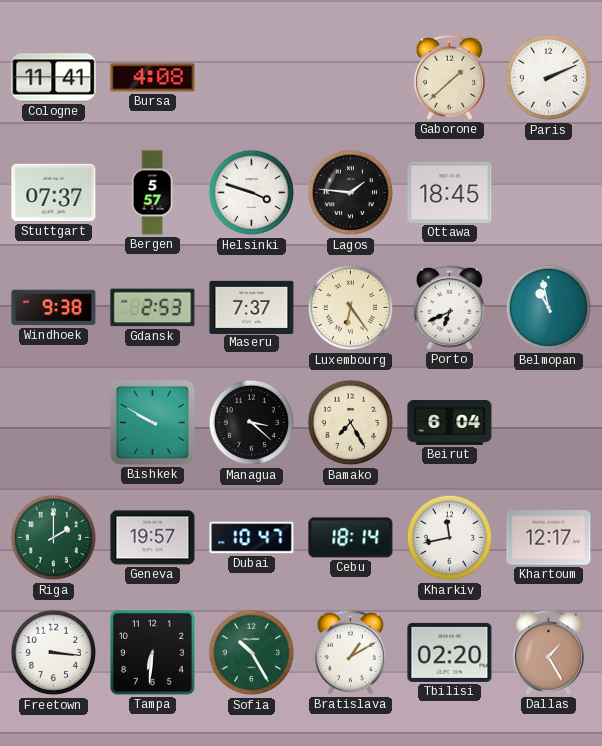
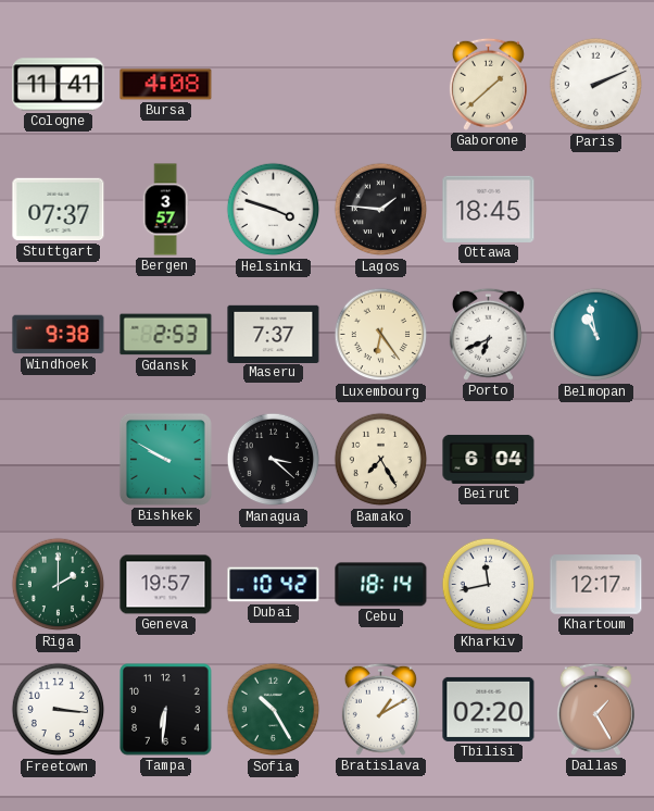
Bergen: 5:57 -> 3:57 (165, 210)
Dubai: 10:47 -> 10:42 (274, 585)
